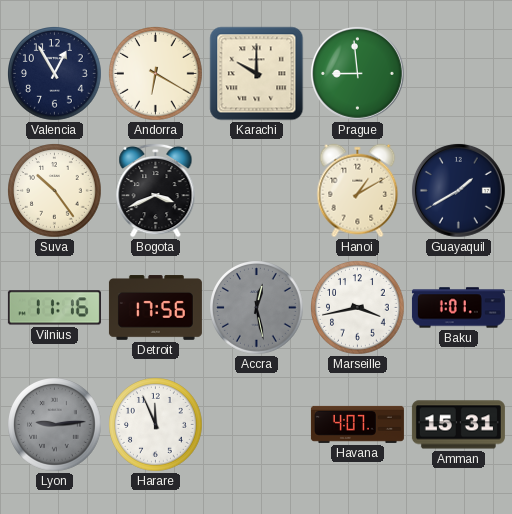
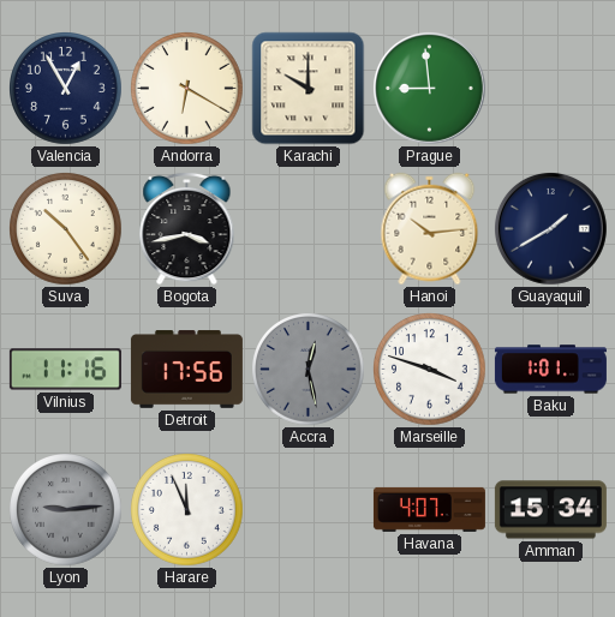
Bogota: 3:41 -> 3:43 (187, 228)
Hanoi: 1:10 -> 10:14 (430, 229)
Marseille: 3:43 -> 3:48 (430, 370)
Amman: 15:31 -> 15:34 (550, 510)
